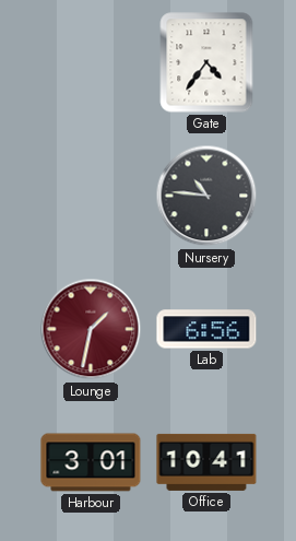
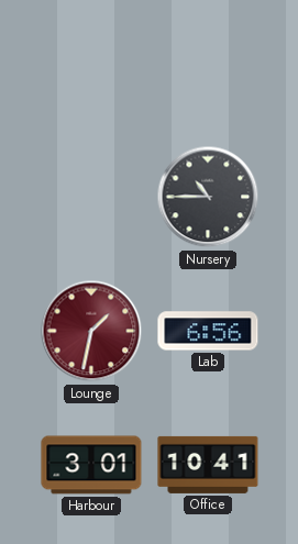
Gate: 4:36 -> none (206, 62)
Nursery: 10:46 -> 10:45 (208, 197)
